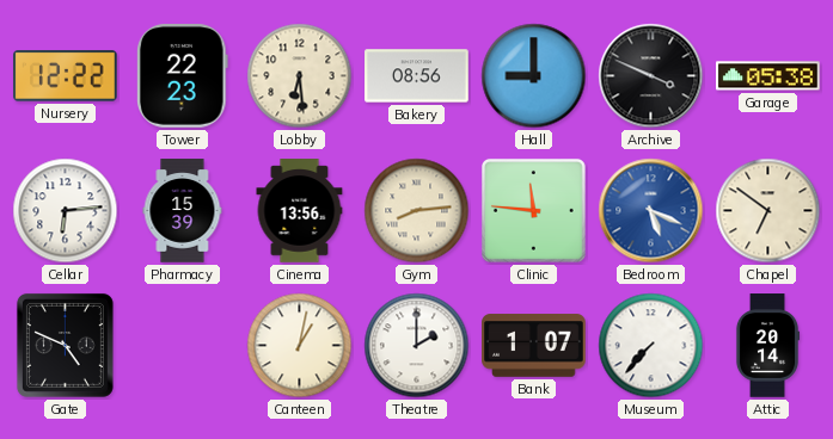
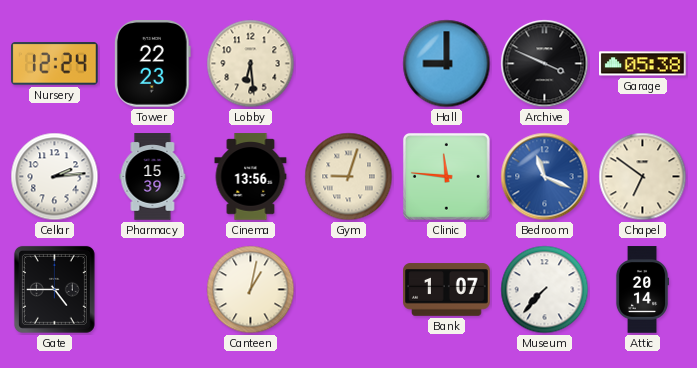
Nursery: 12:22 -> 12:24 (55, 64)
Bakery: 08:56 -> none (417, 76)
Cellar: 6:14 -> 2:14 (55, 177)
Gym: 8:14 -> 9:03 (349, 177)
Bedroom: 5:19 -> 11:19 (545, 177)
Gate: 4:49 -> 4:45 (54, 289)
Theatre: 2:00 -> none (417, 346)
